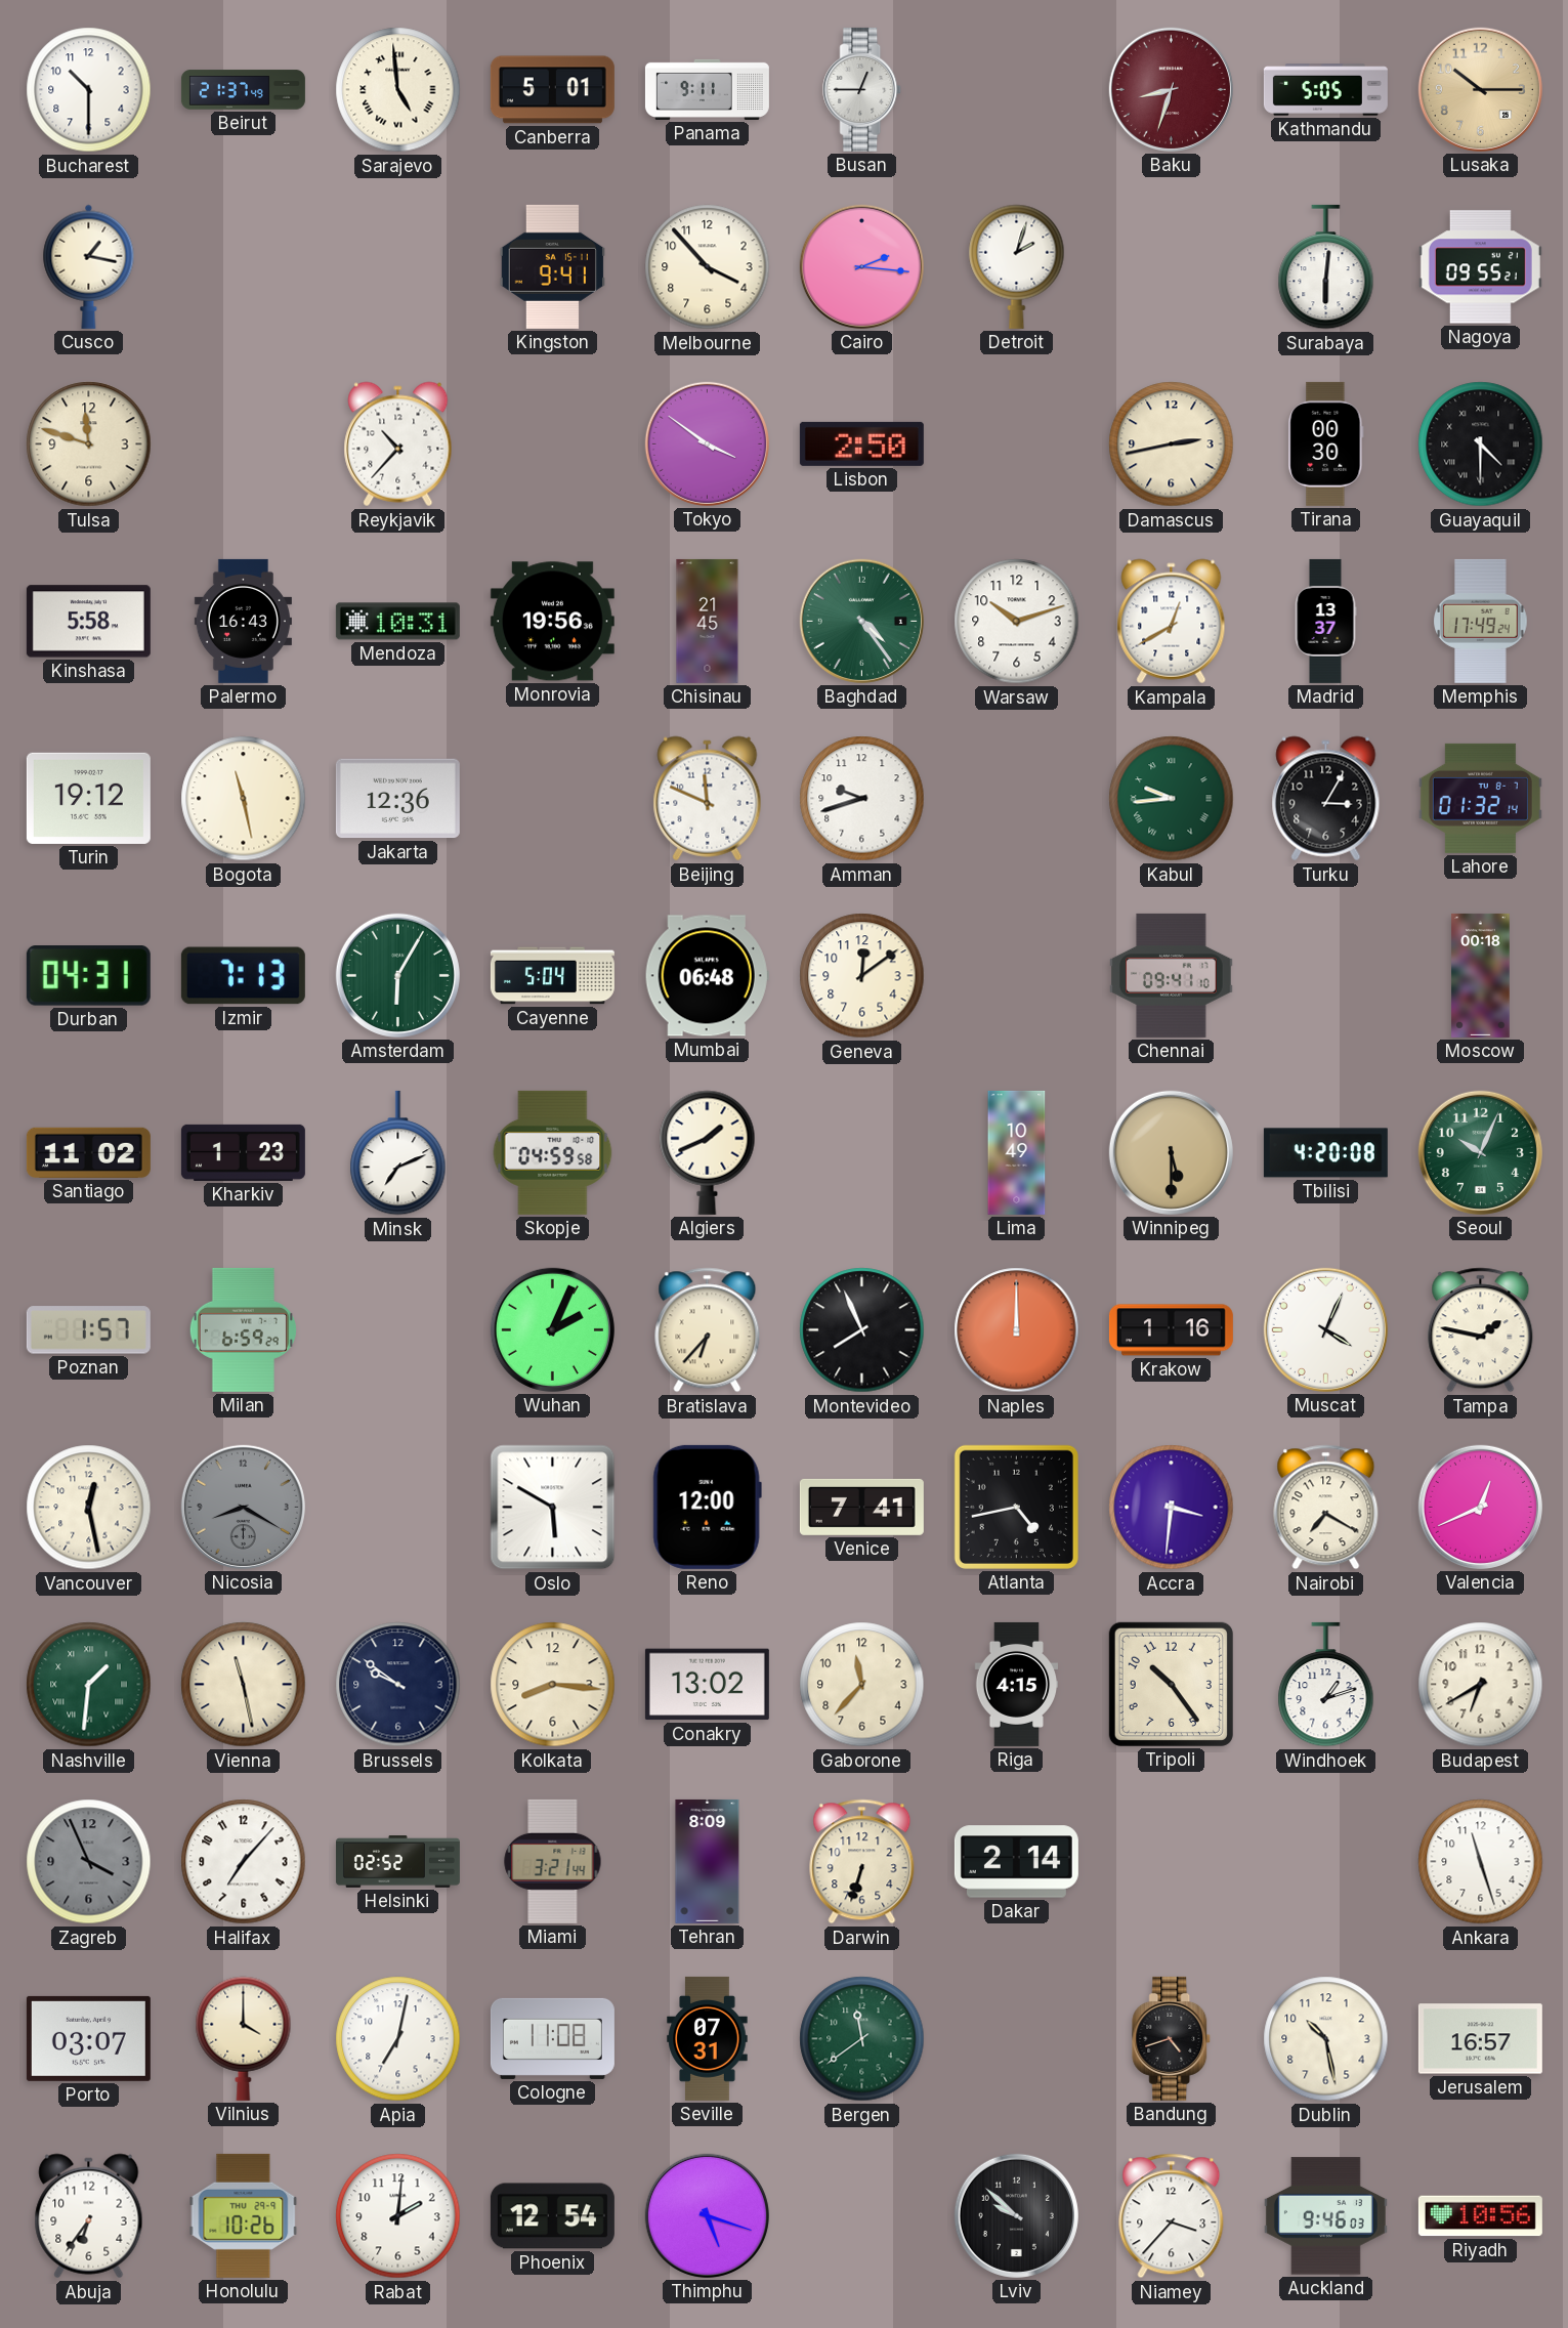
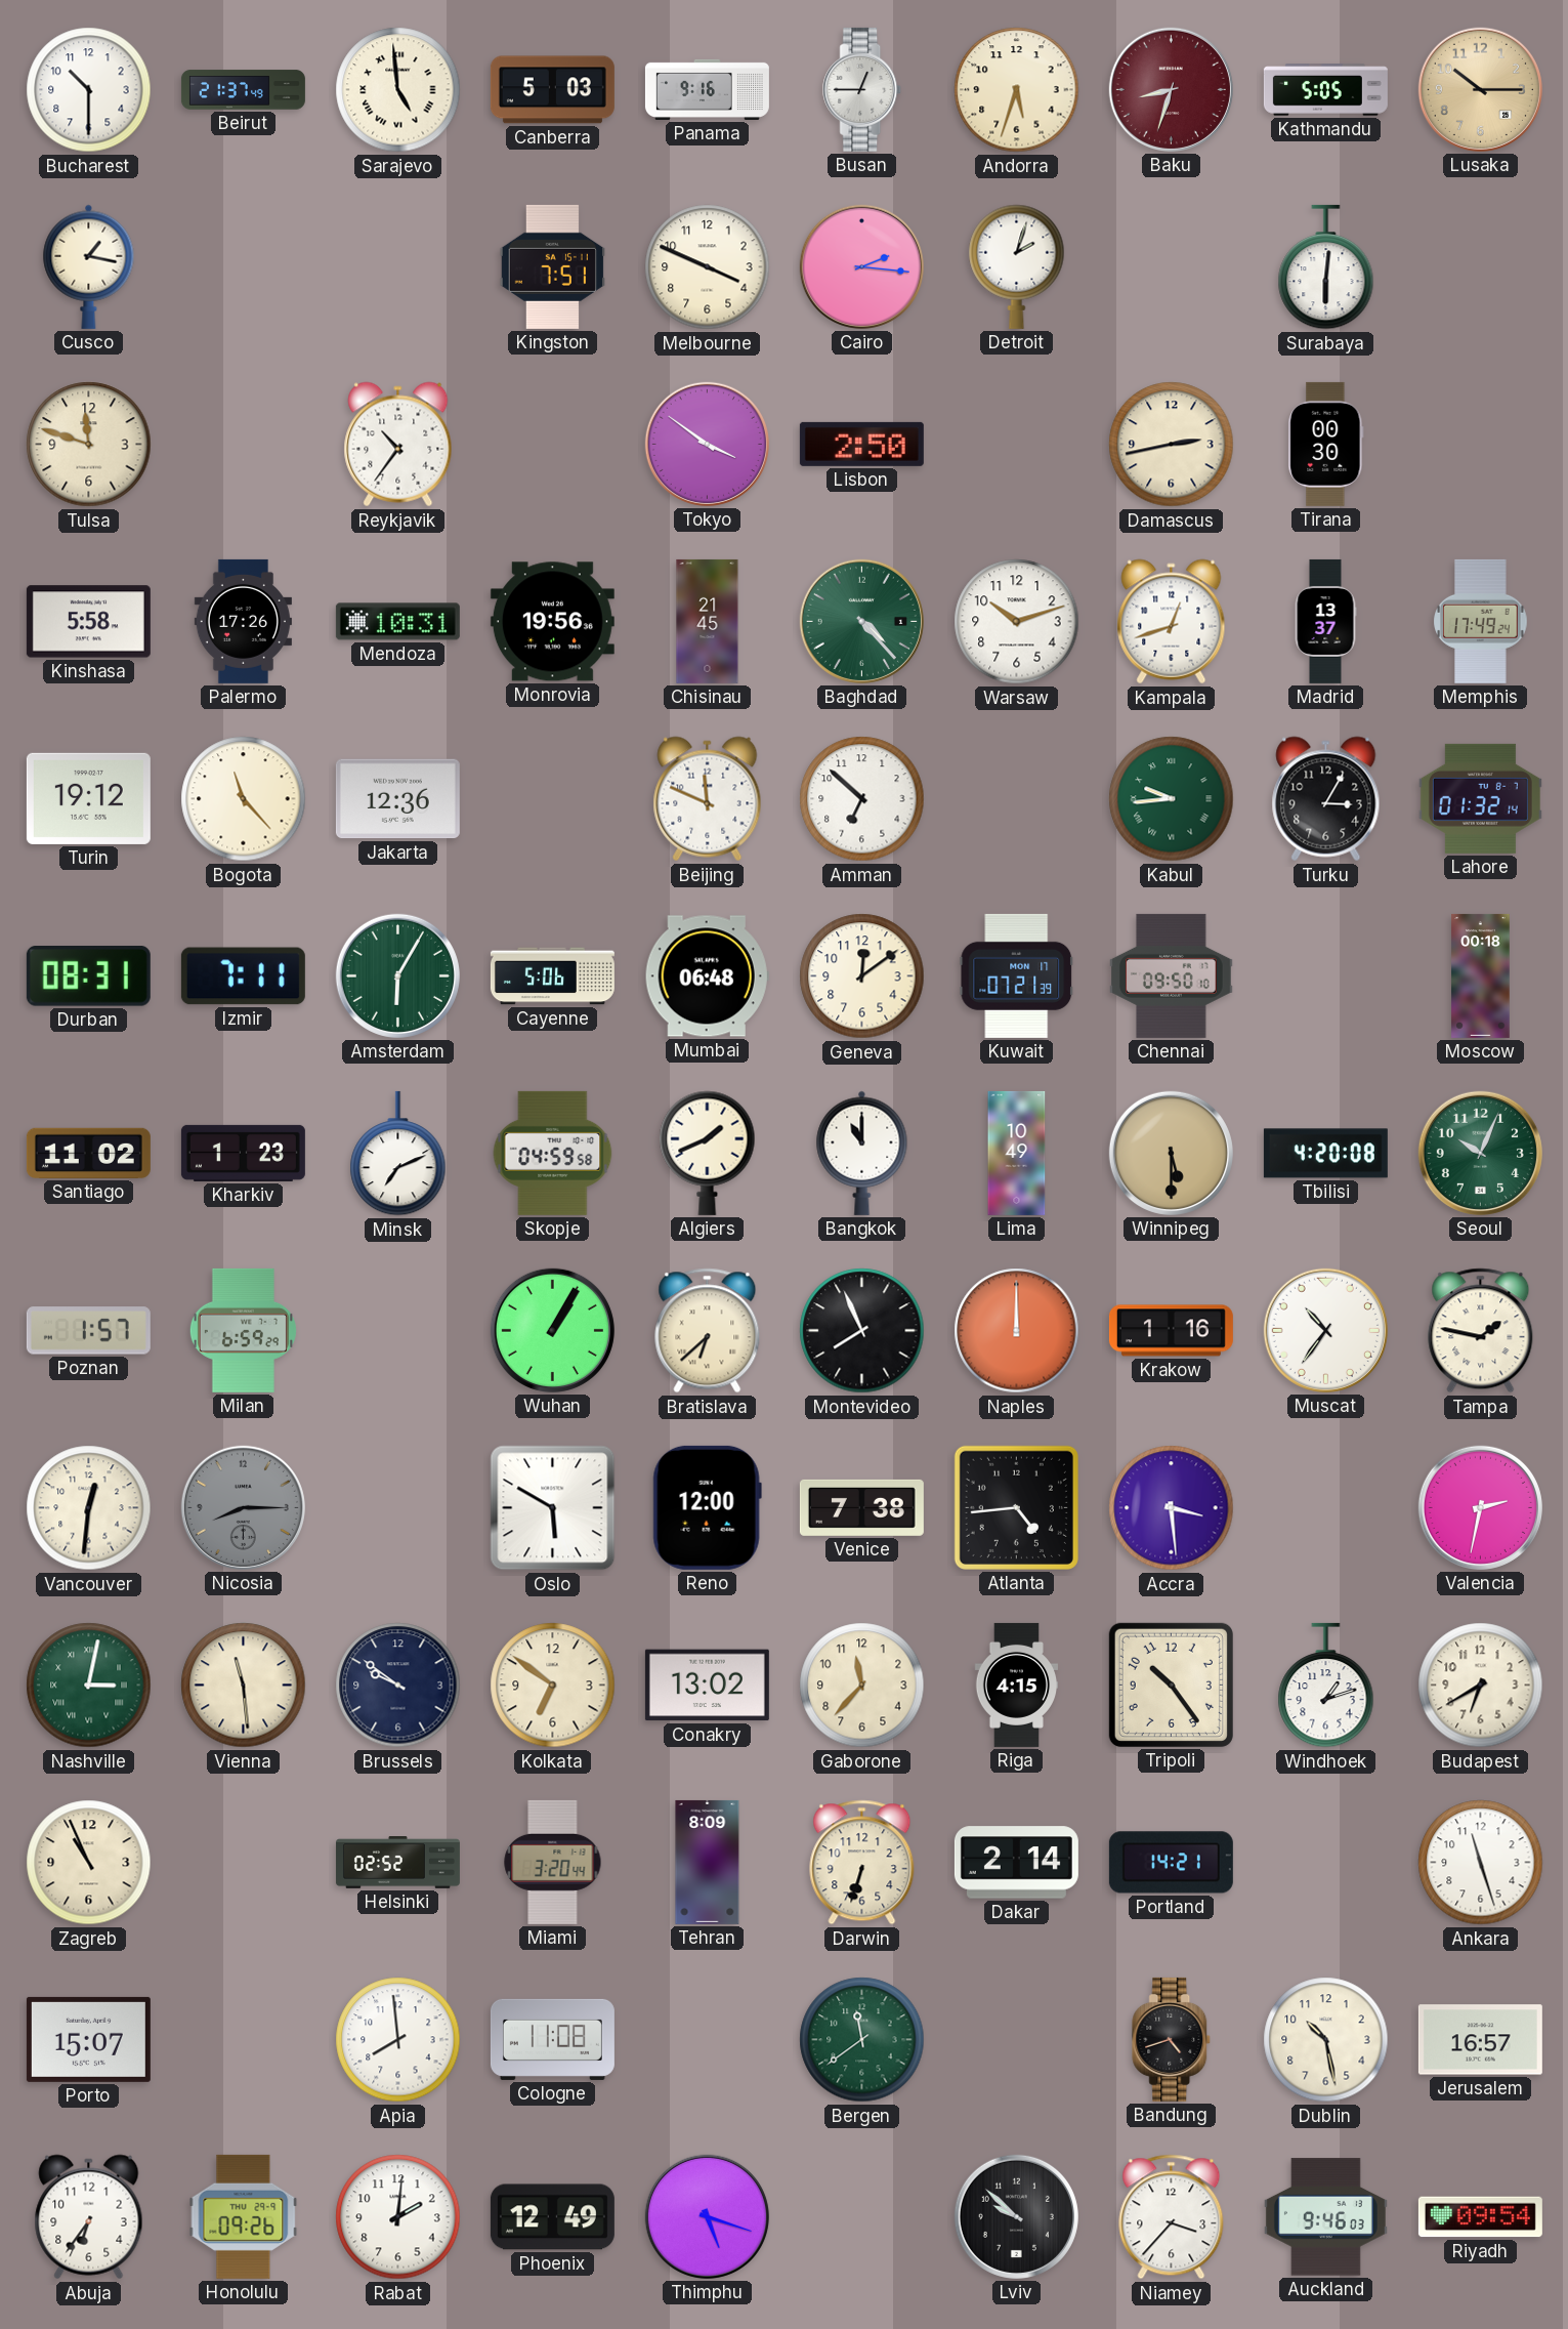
Canberra: 5:01 -> 5:03 (552, 90)
Panama: 9:11 -> 9:16 (707, 89)
Andorra: none -> 5:33 (1017, 90)
Kingston: 9:41 -> 7:51 (552, 266)
Melbourne: 3:53 -> 3:49 (708, 267)
Nagoya: 09:55 -> none (1480, 267)
Reykjavik: 10:37 -> 10:36 (398, 445)
Guayaquil: 4:30 -> none (1481, 445)
Palermo: 16:43 -> 17:26 (243, 621)
Baghdad: 4:24 -> 4:23 (861, 621)
Kampala: 12:40 -> 12:42 (1172, 622)
Bogota: 11:28 -> 11:23 (244, 799)
Amman: 9:42 -> 6:52 (862, 799)
Durban: 04:31 -> 08:31 (88, 976)
Izmir: 7:13 -> 7:11 (243, 976)
Cayenne: 5:04 -> 5:06 (552, 976)
Kuwait: none -> 07:21 (1017, 975)
Chennai: 09:41 -> 09:50 (1172, 975)
Bangkok: none -> 11:00 (862, 1153)
Wuhan: 2:04 -> 1:05 (552, 1330)
Bratislava: 6:37 -> 6:38 (708, 1331)
Muscat: 4:04 -> 10:36 (1325, 1330)
Vancouver: 12:28 -> 12:31 (89, 1508)
Nicosia: 8:20 -> 8:15 (243, 1507)
Venice: 7:41 -> 7:38 (861, 1507)
Atlanta: 4:43 -> 4:44 (1016, 1507)
Accra: 3:31 -> 3:29 (1172, 1508)
Nairobi: 7:20 -> none (1326, 1508)
Valencia: 12:41 -> 2:32 (1480, 1507)
Nashville: 1:31 -> 3:02 (89, 1686)
Vienna: 11:28 -> 11:29 (244, 1686)
Kolkata: 8:16 -> 6:51 (553, 1686)
Zagreb: 3:56 -> 10:56 (89, 1863)
Zagreb dial: grey -> cream (89, 1863)
Halifax: 7:07 -> none (244, 1862)
Miami: 3:21 -> 3:20 (553, 1862)
Portland: none -> 14:21 (1171, 1863)
Porto: 03:07 -> 15:07 (88, 2039)
Vilnius: 4:00 -> none (244, 2038)
Apia: 7:02 -> 7:59 (398, 2040)
Seville: 07:31 -> none (708, 2038)
Honolulu: 10:26 -> 09:26 (244, 2216)
Phoenix: 12:54 -> 12:49 (552, 2217)
Riyadh: 10:56 -> 09:54 (1480, 2217)
